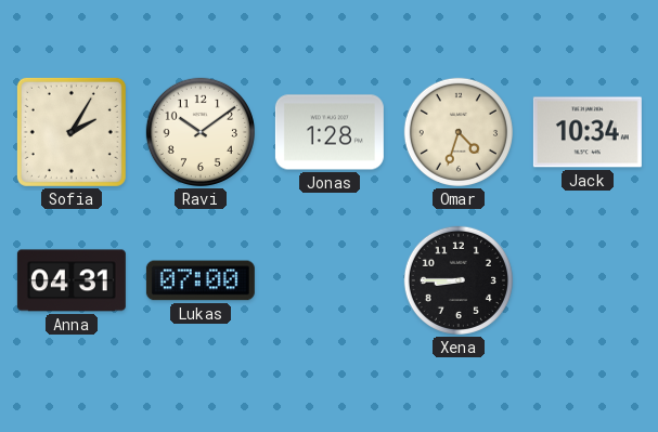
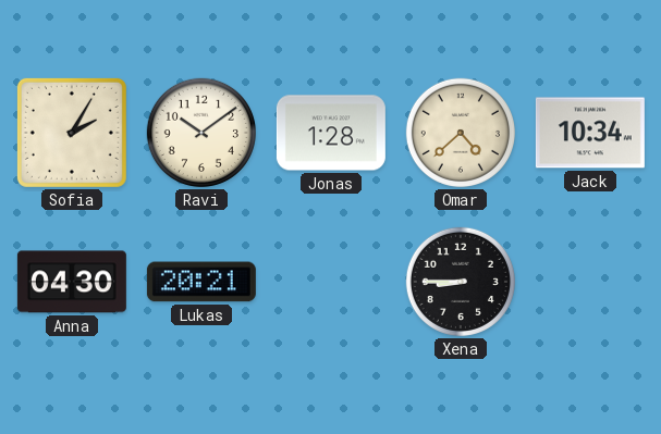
Omar: 4:33 -> 4:38 (461, 133)
Anna: 04:31 -> 04:30 (72, 282)
Lukas: 07:00 -> 20:21 (201, 282)
